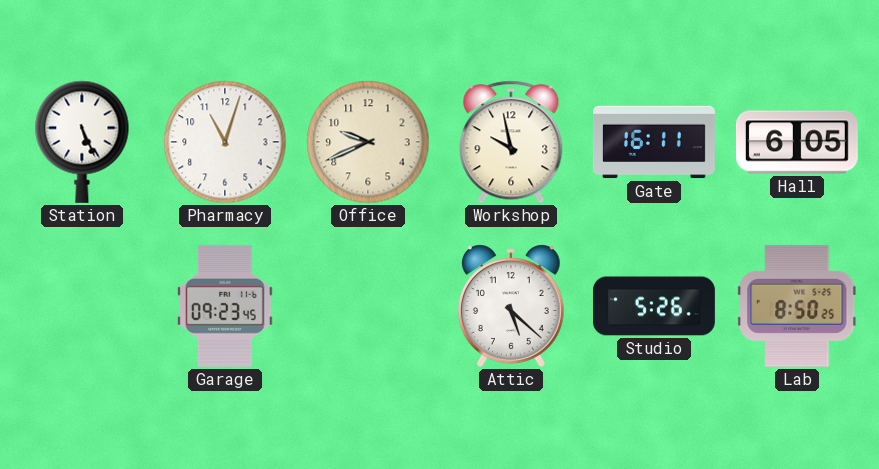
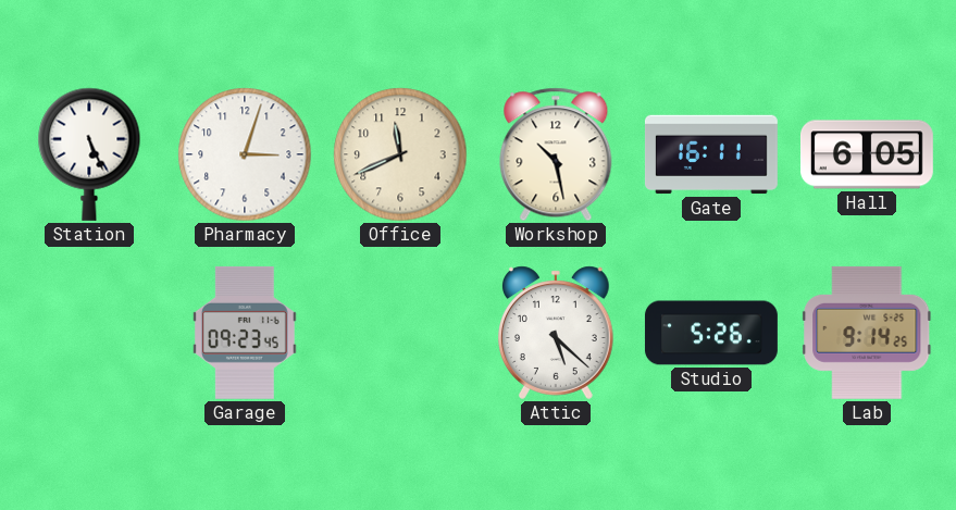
Pharmacy: 11:03 -> 3:03 (245, 154)
Office: 9:41 -> 11:41 (400, 154)
Workshop: 9:58 -> 10:28 (556, 154)
Lab: 8:50 -> 9:14 (867, 333)
